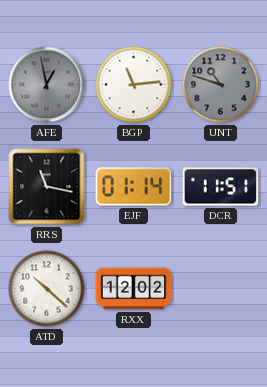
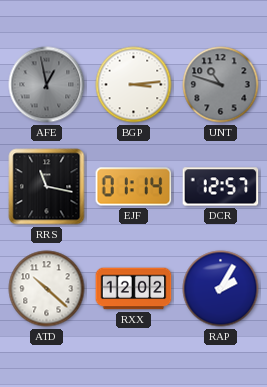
BGP: 11:14 -> 3:14 (134, 85)
DCR: 11:51 -> 12:57 (221, 187)
RAP: none -> 2:05 (221, 289)
